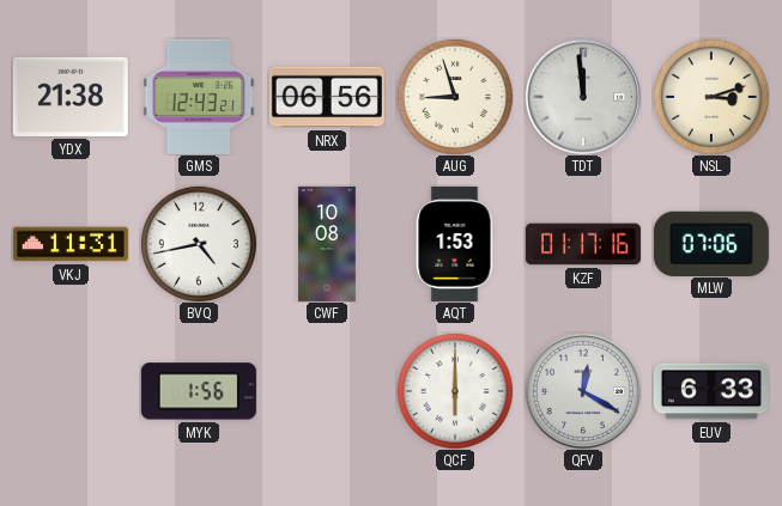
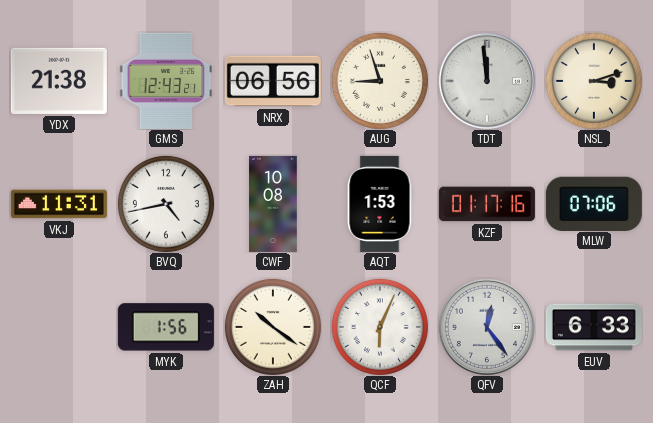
ZAH: none -> 10:21 (273, 327)
QCF: 6:00 -> 6:04 (380, 327)
QFV: 12:20 -> 12:24 (487, 327)
